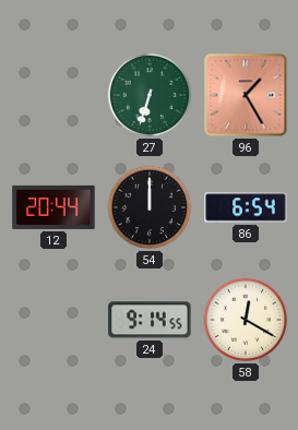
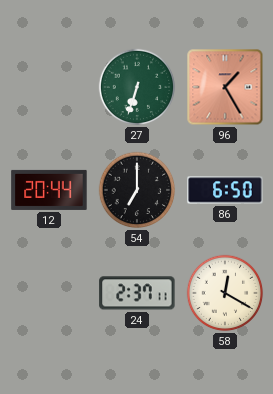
54: 12:00 -> 7:00 (137, 190)
86: 6:54 -> 6:50 (225, 190)
24: 9:14 -> 2:37 (137, 293)
